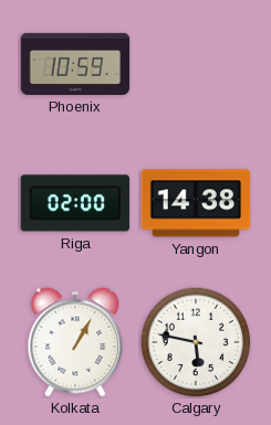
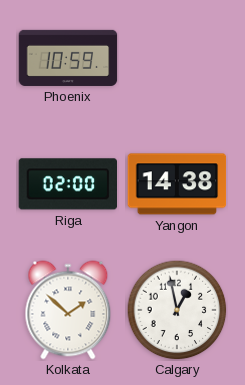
Kolkata: 1:05 -> 1:52 (68, 310)
Calgary: 5:47 -> 12:58 (177, 310)
